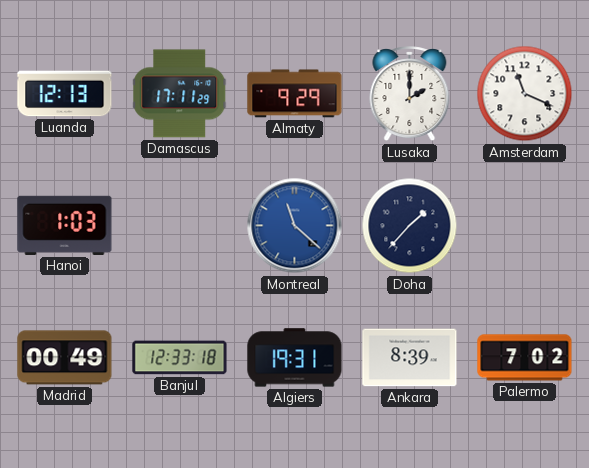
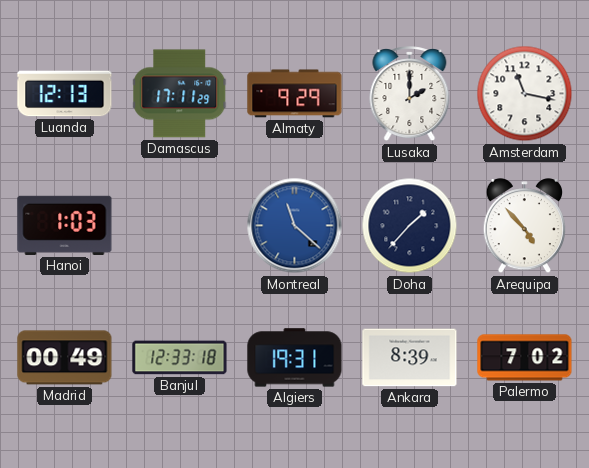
Amsterdam: 11:19 -> 11:17 (525, 94)
Arequipa: none -> 4:53 (524, 227)
